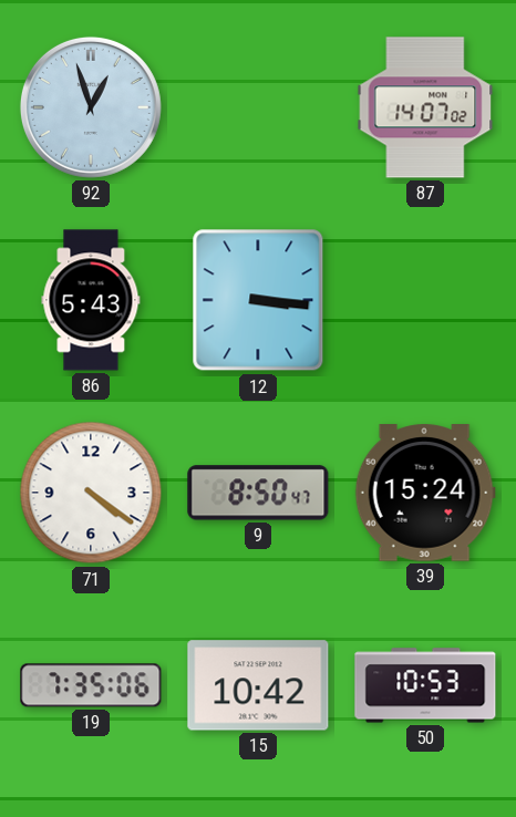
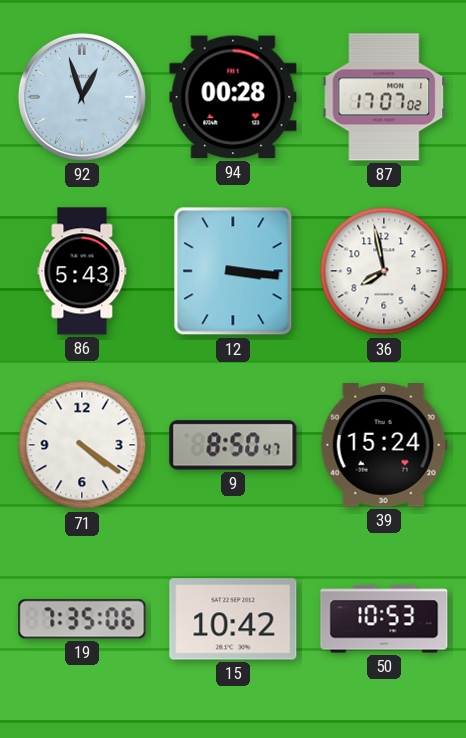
94: none -> 00:28 (233, 97)
87: 14:07 -> 17:07 (384, 97)
36: none -> 7:58 (384, 271)
